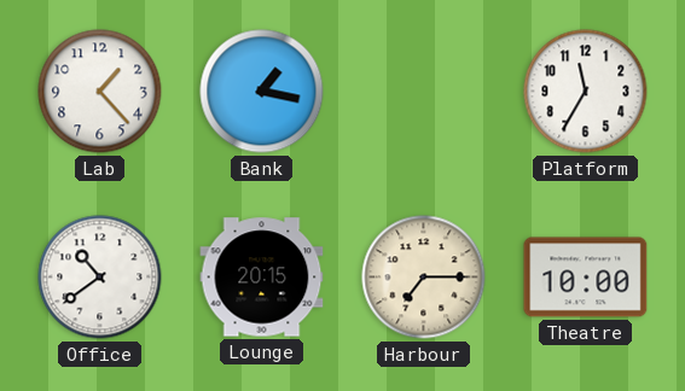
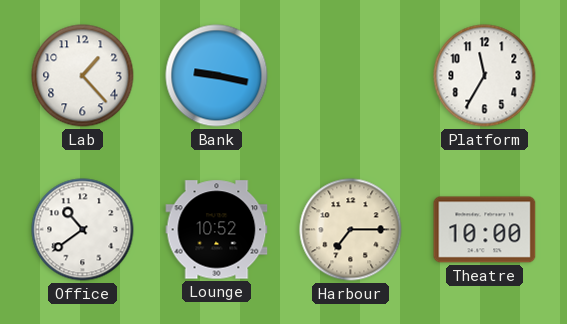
Bank: 1:17 -> 9:17 (217, 76)
Lounge: 20:15 -> 10:52 (217, 230)
